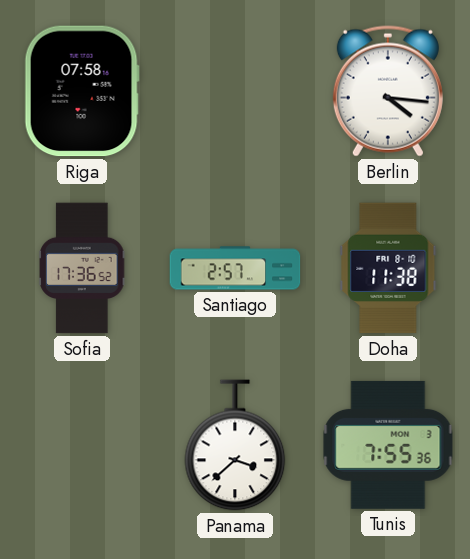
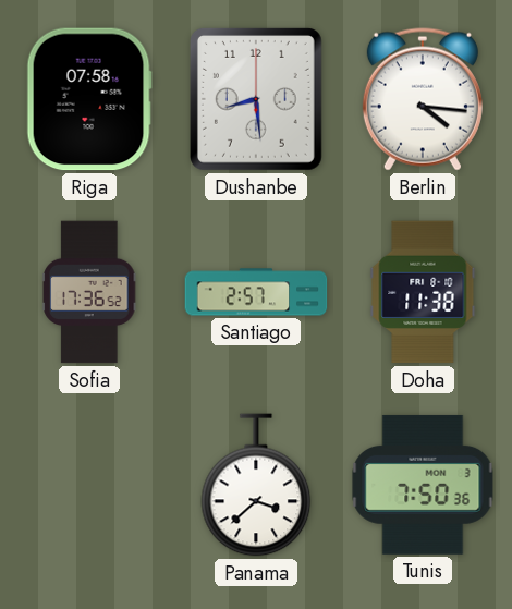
Dushanbe: none -> 8:29 (256, 99)
Tunis: 7:55 -> 7:50 (423, 485)
